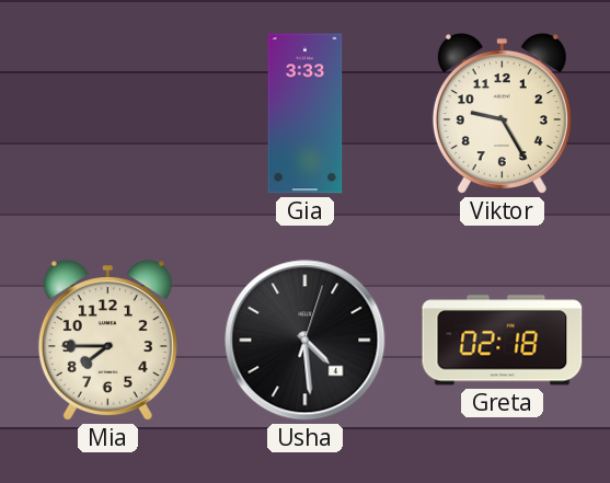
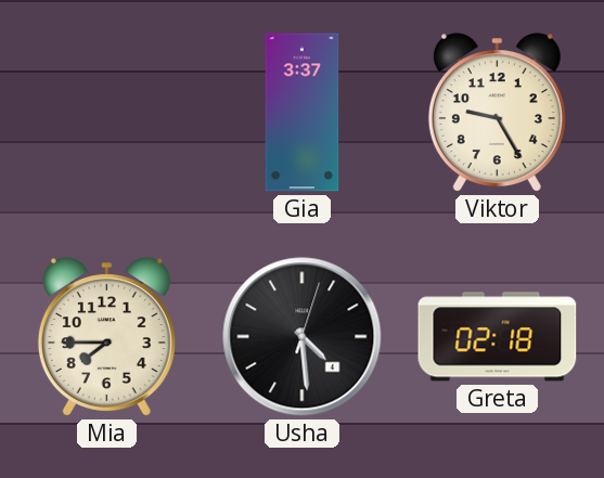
Gia: 3:33 -> 3:37 (303, 113)
